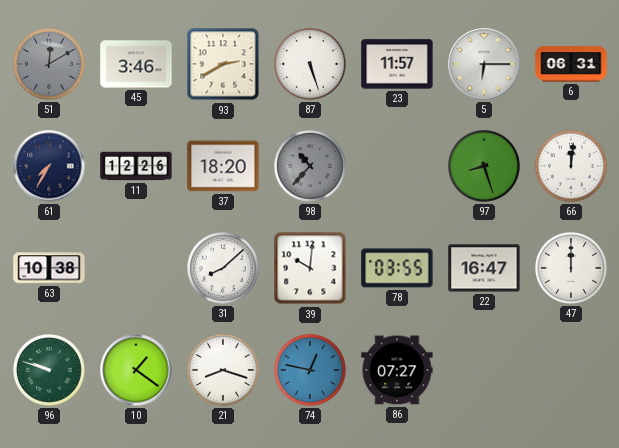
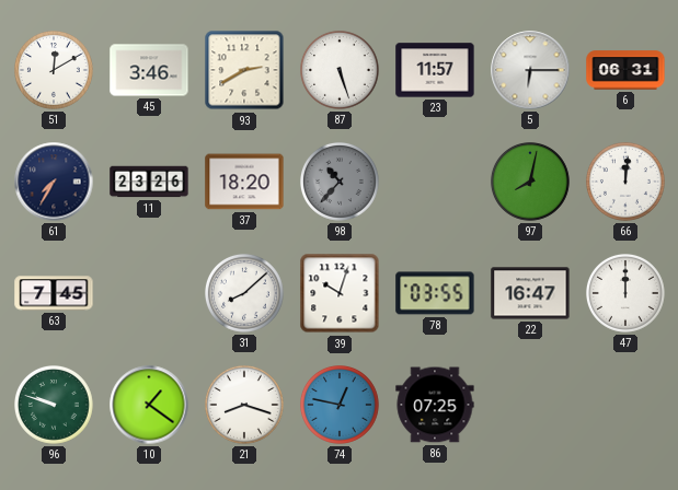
51 dial: grey -> white (55, 71)
11: 12:26 -> 23:26 (149, 182)
97: 8:27 -> 8:02 (531, 183)
63: 10:38 -> 7:45 (54, 293)
39: 10:01 -> 10:03 (340, 293)
86: 07:27 -> 07:25 (435, 405)
